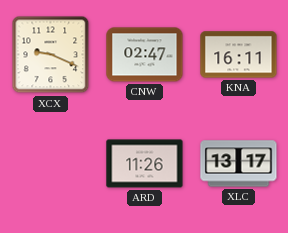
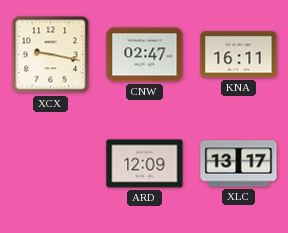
XCX: 9:19 -> 9:17 (51, 55)
ARD: 11:26 -> 12:09 (145, 164)
